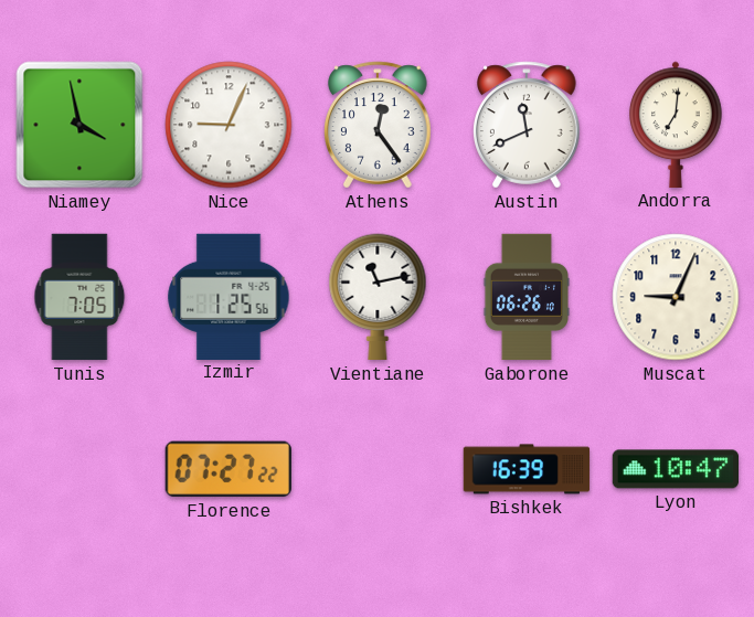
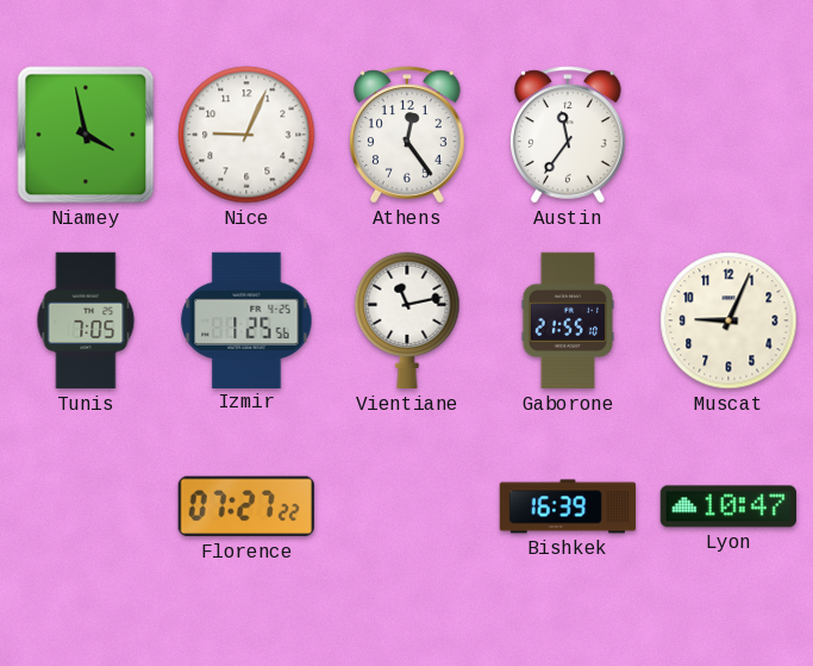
Austin: 11:41 -> 11:36 (568, 135)
Andorra: 7:01 -> none (676, 125)
Gaborone: 06:26 -> 21:55 (567, 320)
